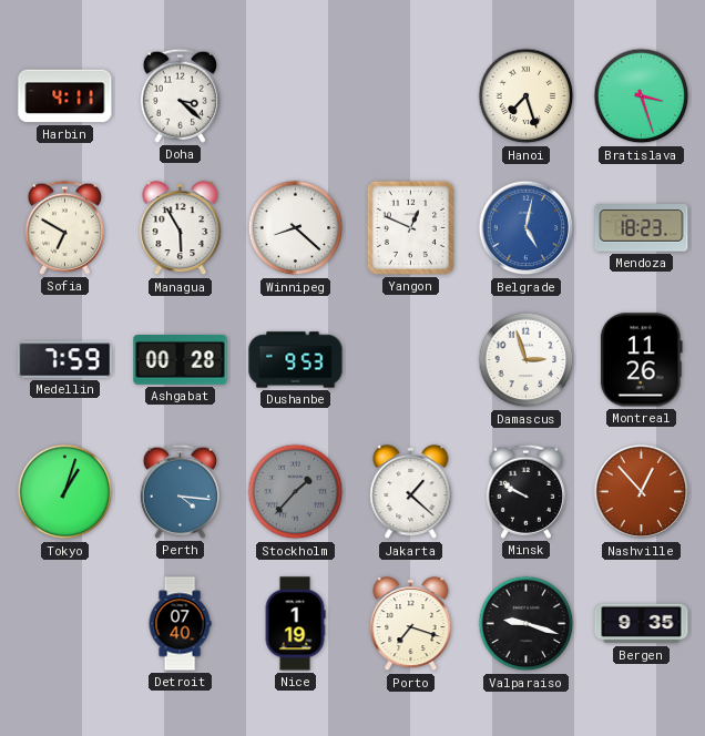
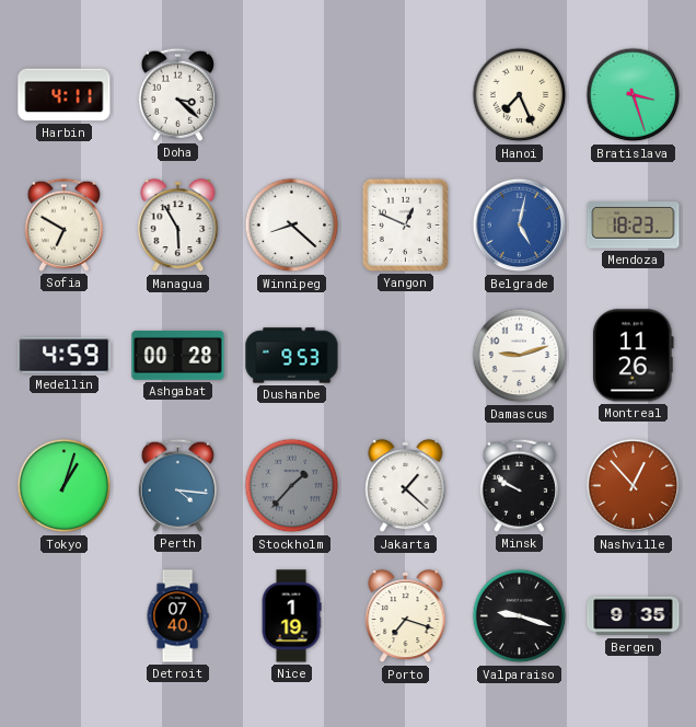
Hanoi: 7:27 -> 7:26 (520, 95)
Medellin: 7:59 -> 4:59 (65, 356)
Damascus: 2:57 -> 9:12 (520, 356)
